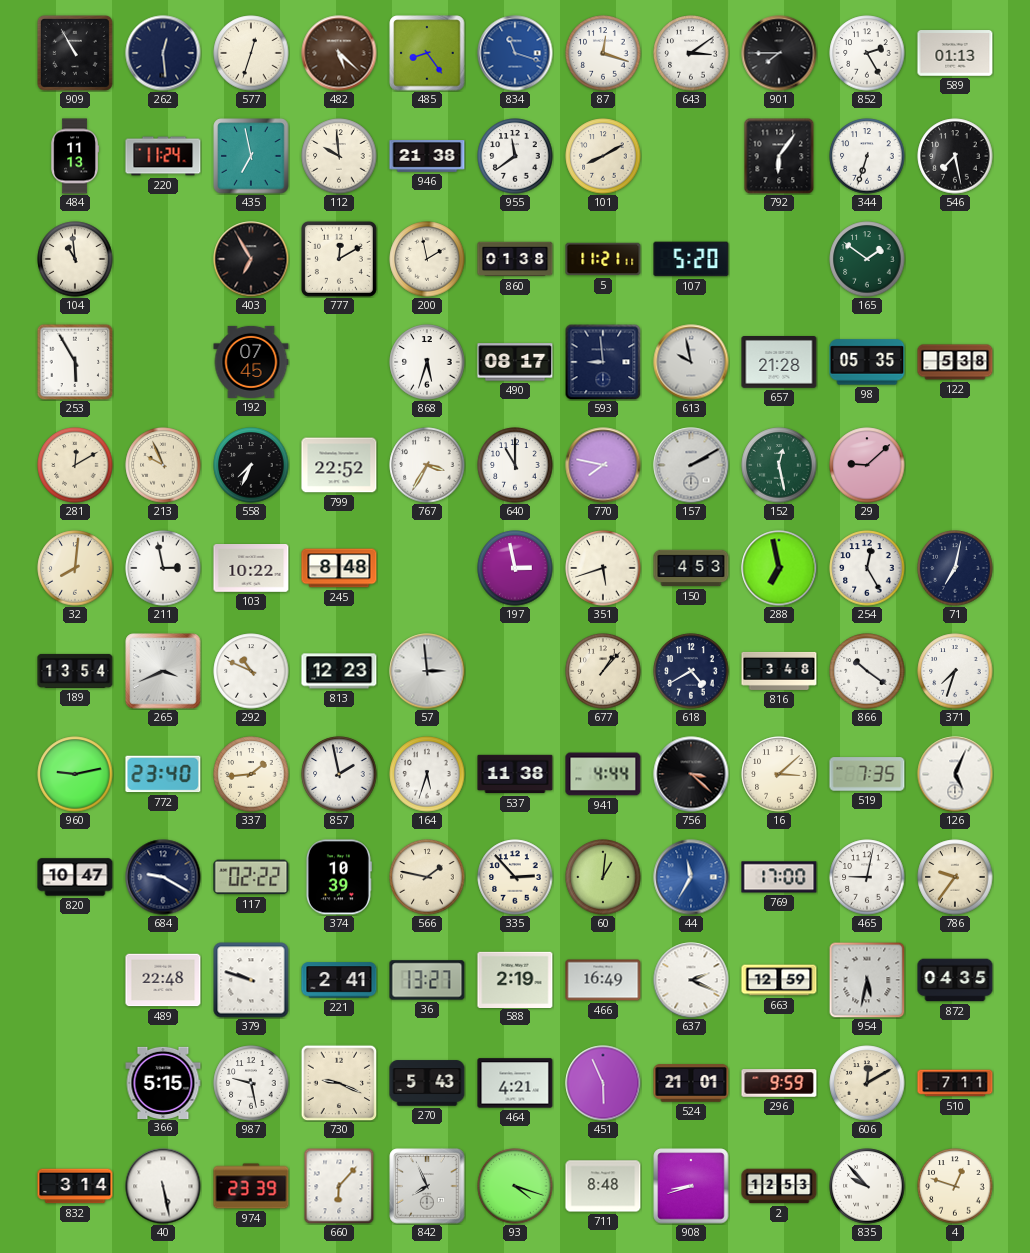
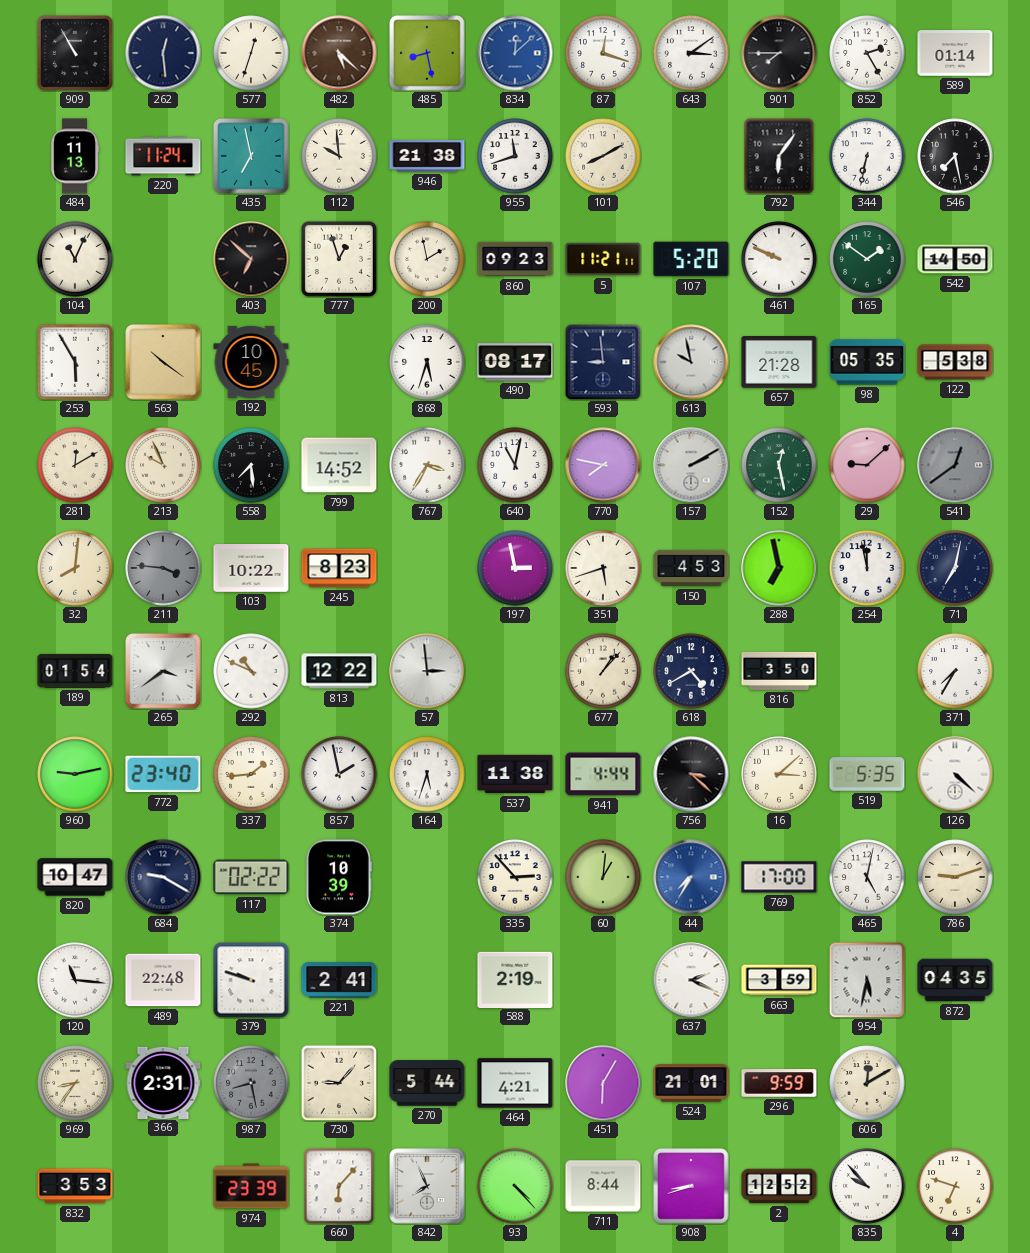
485: 8:24 -> 8:28 (427, 53)
834: 11:18 -> 12:08 (515, 53)
589: 01:13 -> 01:14 (955, 53)
955: 11:39 -> 11:42 (515, 156)
344: 6:33 -> 6:32 (867, 156)
104: 10:59 -> 11:04 (75, 259)
403: 6:55 -> 6:52 (251, 259)
777: 12:10 -> 12:57 (339, 259)
860: 01:38 -> 09:23 (515, 259)
461: none -> 9:49 (779, 259)
542: none -> 14:50 (955, 259)
563: none -> 10:21 (163, 362)
192: 07:45 -> 10:45 (251, 362)
558: 7:34 -> 7:29 (251, 465)
799: 22:52 -> 14:52 (339, 465)
640: 11:00 -> 11:02 (515, 465)
541: none -> 12:39 (955, 465)
211: 2:58 -> 3:46 (163, 568)
211 dial: white -> grey (163, 568)
245: 8:48 -> 8:23 (339, 568)
254: 12:25 -> 11:58 (867, 568)
189: 13:54 -> 01:54 (75, 671)
265: 3:41 -> 3:39 (163, 671)
813: 12:23 -> 12:22 (339, 671)
816: 3:48 -> 3:50 (779, 671)
866: 10:21 -> none (867, 671)
371: 7:33 -> 7:35 (955, 671)
519: 7:35 -> 5:35 (867, 774)
126: 5:04 -> 4:22 (955, 774)
566: 1:47 -> none (427, 877)
44: 11:35 -> 7:35 (691, 877)
465: 9:02 -> 5:02 (867, 877)
786: 9:36 -> 9:12 (955, 877)
120: none -> 11:16 (75, 980)
36: 13:27 -> none (427, 980)
466: 16:49 -> none (603, 980)
663: 12:59 -> 3:59 (779, 980)
969: none -> 8:36 (75, 1083)
366: 5:15 -> 2:31 (163, 1082)
987: 9:28 -> 8:28 (251, 1083)
987 dial: white -> grey (251, 1083)
730: 9:19 -> 9:07 (339, 1083)
270: 5:43 -> 5:44 (427, 1083)
451: 5:56 -> 6:05 (603, 1083)
510: 7:11 -> none (955, 1083)
832: 3:14 -> 3:53 (75, 1186)
40: 5:28 -> none (163, 1186)
93: 4:18 -> 4:23 (515, 1186)
711: 8:48 -> 8:44 (603, 1186)
2: 12:53 -> 12:52 (779, 1186)
4: 12:48 -> 6:48 (955, 1186)
